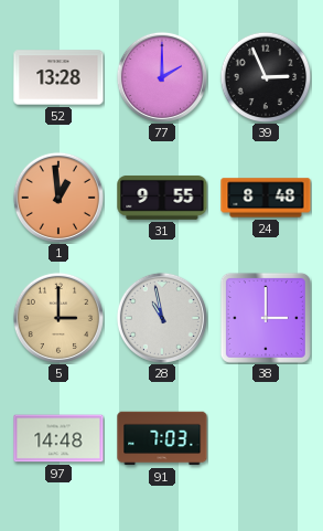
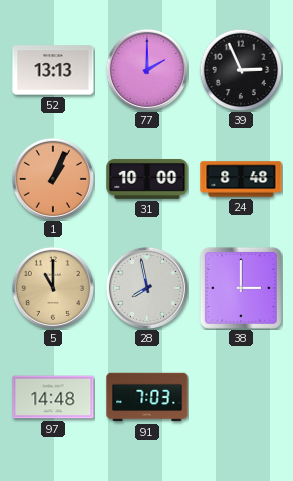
52: 13:28 -> 13:13 (53, 70)
1: 12:59 -> 1:04 (53, 179)
31: 9:55 -> 10:00 (147, 179)
5: 3:00 -> 11:00 (53, 288)
28: 10:58 -> 7:58 (147, 288)
